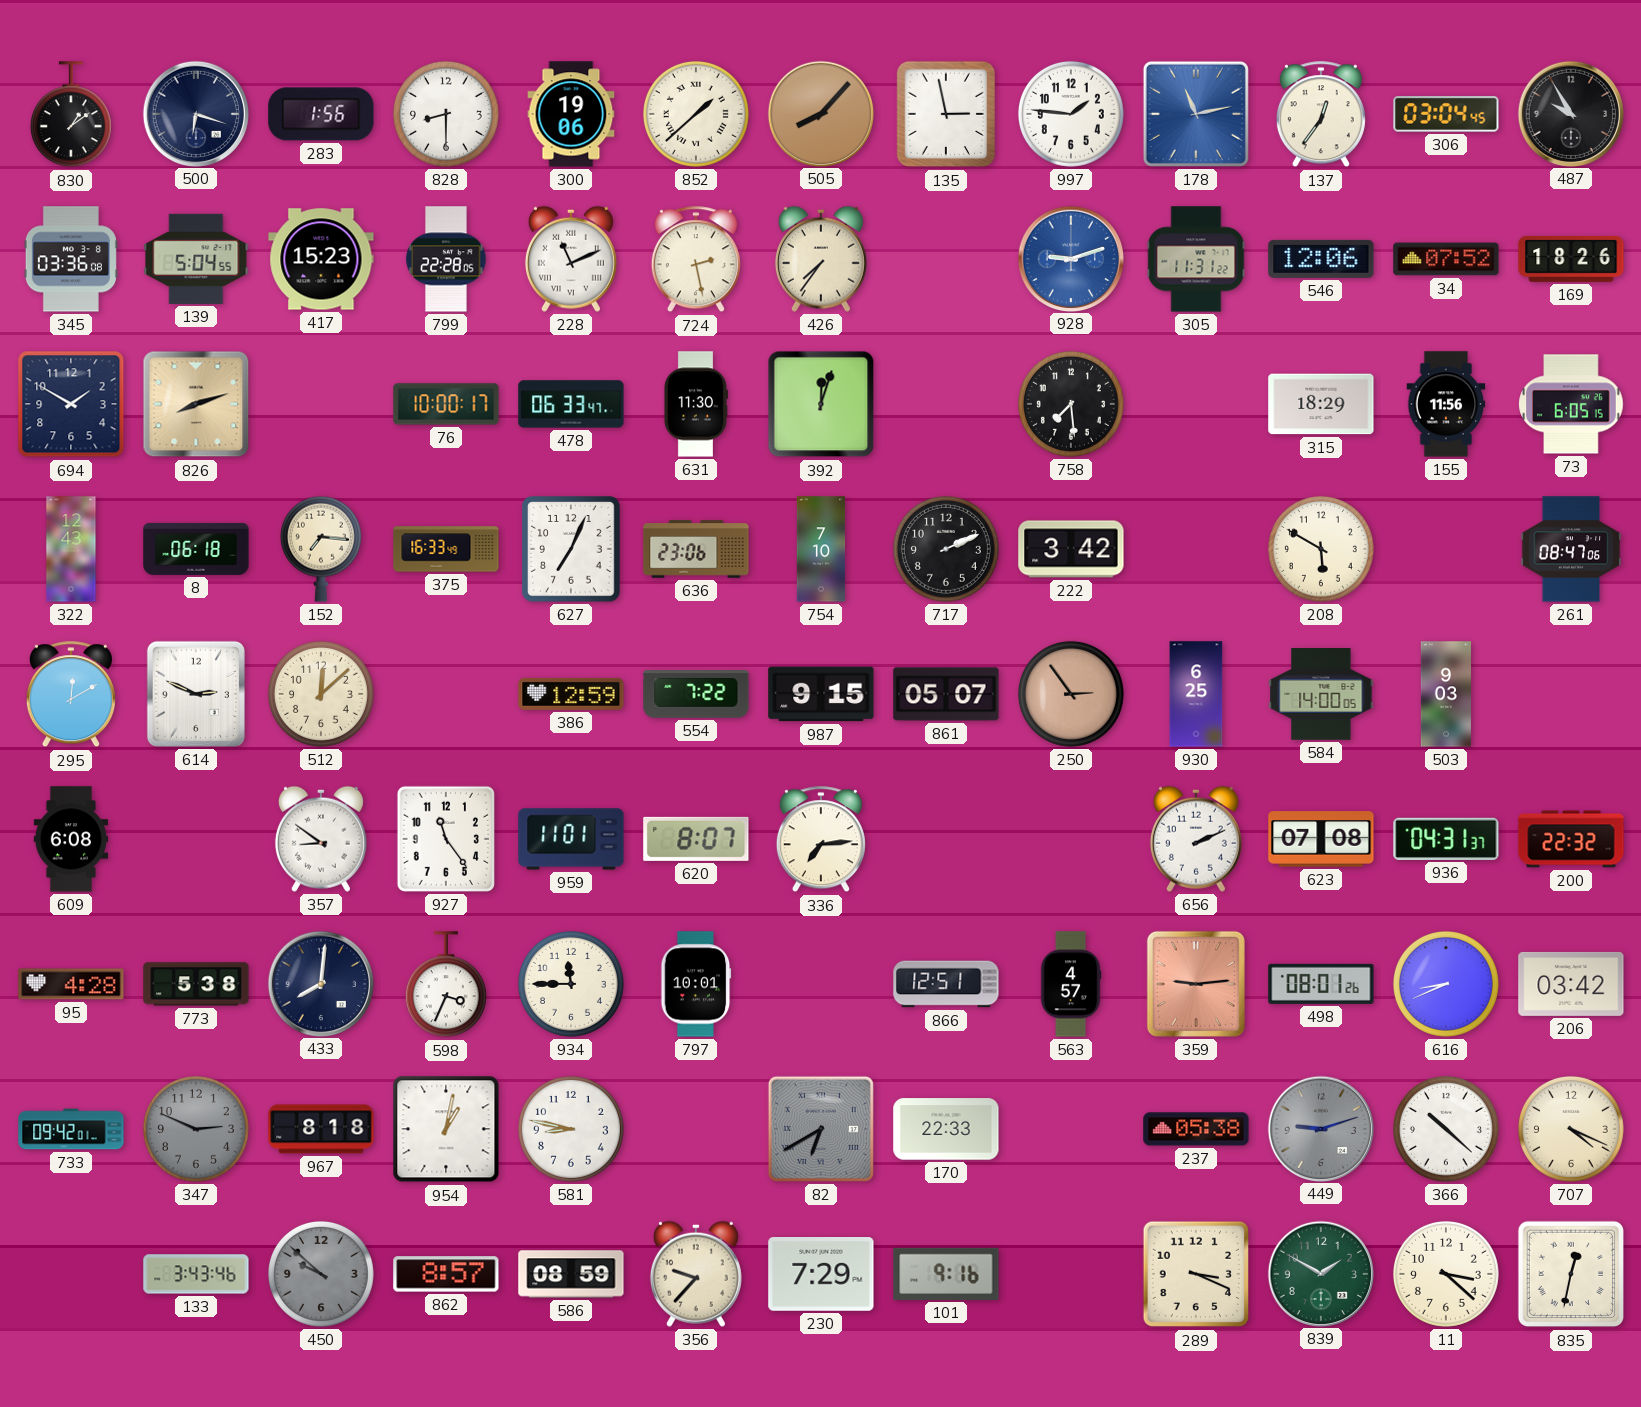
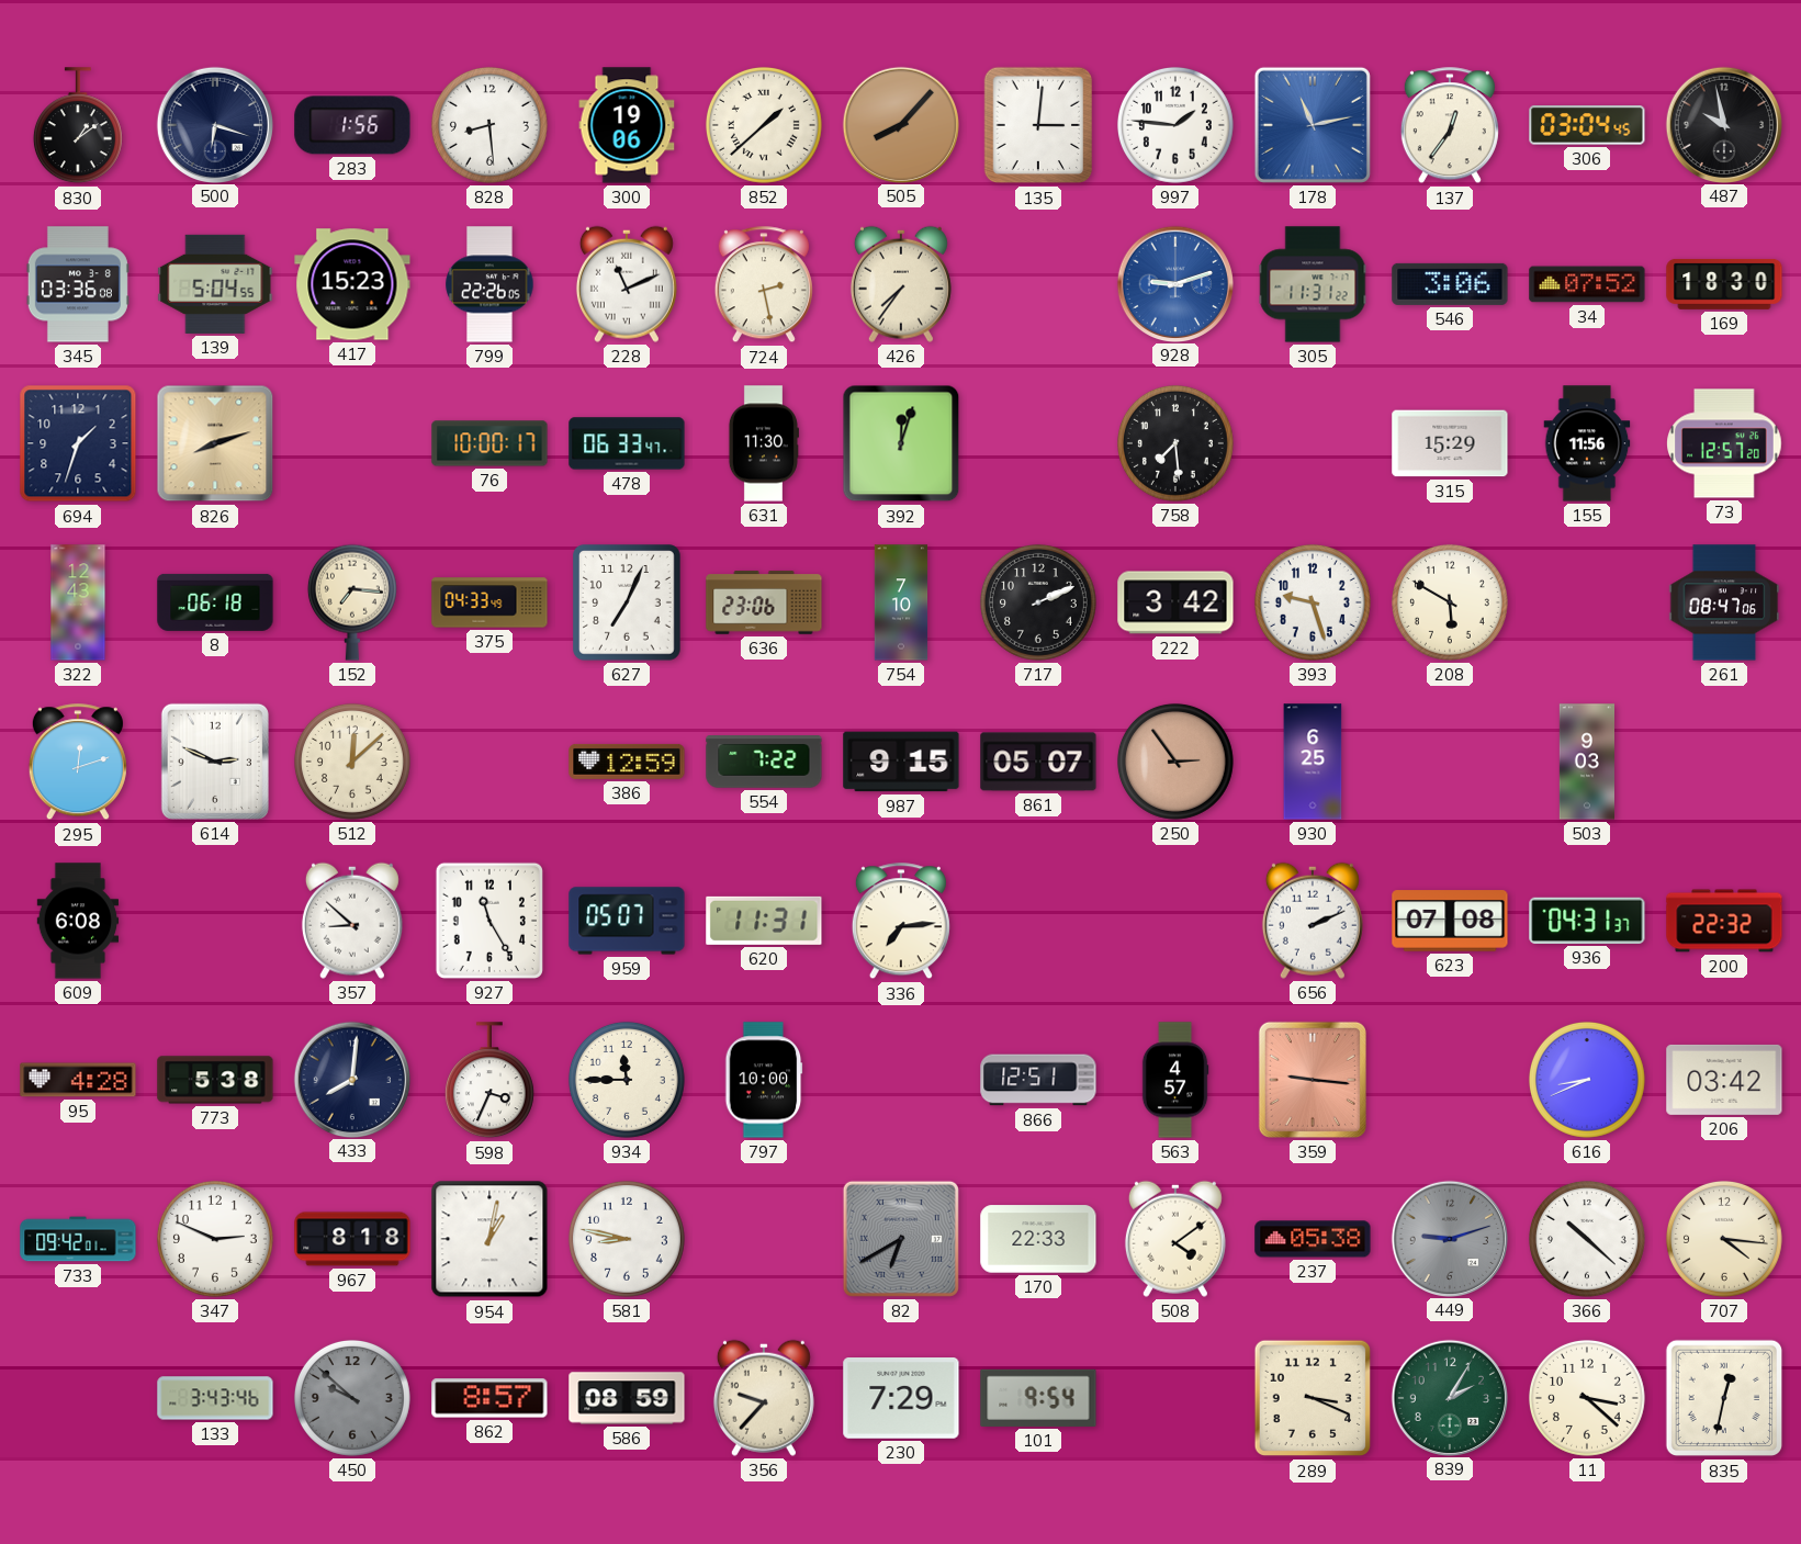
828: 8:30 -> 8:29 (489, 125)
135: 2:58 -> 3:01 (1038, 125)
487: 9:55 -> 9:58 (1723, 124)
799: 22:28 -> 22:26 (489, 284)
546: 12:06 -> 3:06 (1450, 284)
169: 18:26 -> 18:30 (1724, 284)
694: 1:50 -> 1:33 (78, 443)
315: 18:29 -> 15:29 (1450, 443)
73: 6:05 -> 12:57 (1724, 443)
375: 16:33 -> 04:33 (489, 602)
393: none -> 9:27 (1313, 602)
295: 12:10 -> 12:12 (78, 763)
584: 14:00 -> none (1321, 695)
357: 8:51 -> 8:52 (352, 921)
927: 11:24 -> 11:25 (489, 921)
959: 11:01 -> 05:07 (627, 921)
620: 8:07 -> 11:31 (764, 921)
797: 10:01 -> 10:00 (764, 1080)
359: 9:14 -> 9:16 (1313, 1080)
498: 08:01 -> none (1321, 984)
347 dial: grey -> white (215, 1239)
508: none -> 4:09 (1175, 1239)
707: 4:19 -> 4:16 (1724, 1239)
101: 9:16 -> 9:54 (1038, 1398)
839: 1:50 -> 2:05 (1449, 1397)
